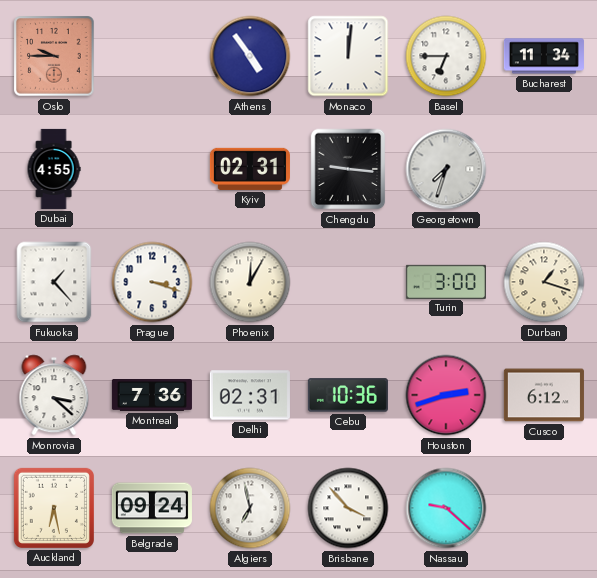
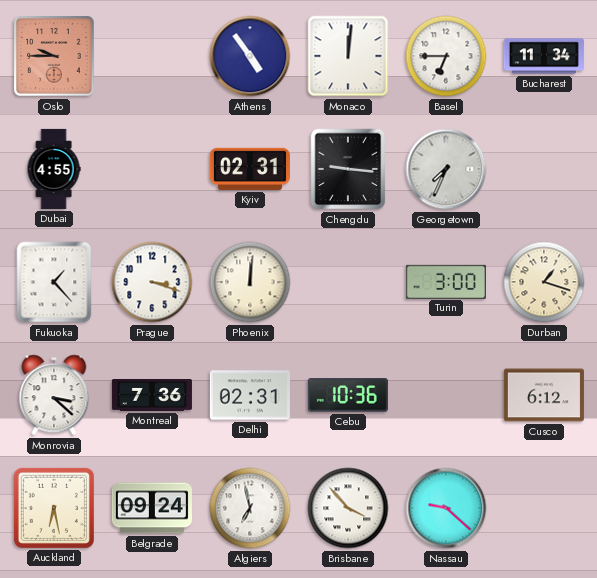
Georgetown: 7:33 -> 7:34 (446, 169)
Phoenix: 12:05 -> 12:01 (250, 282)
Houston: 2:42 -> none (446, 395)
